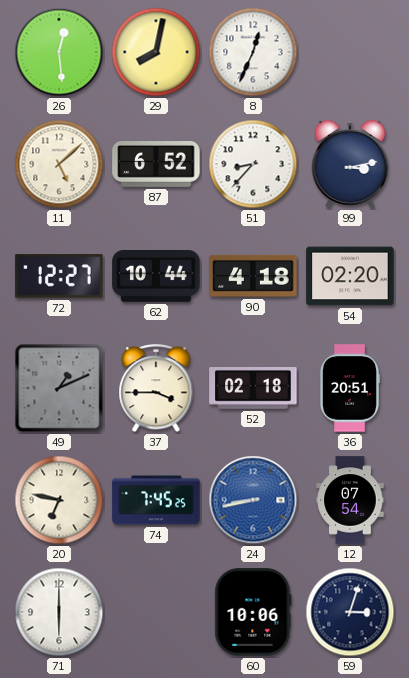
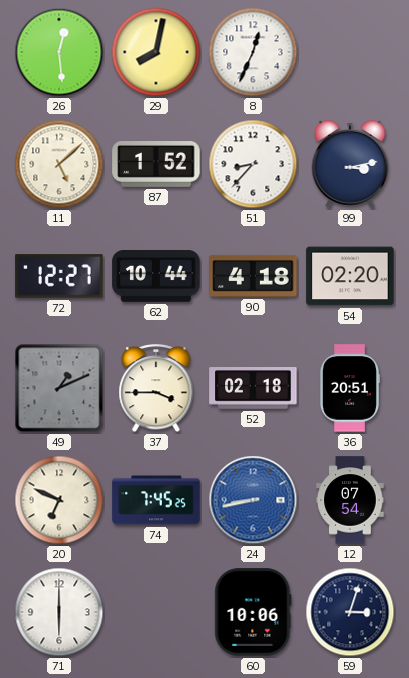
87: 6:52 -> 1:52 (156, 165)
20: 6:47 -> 6:49 (59, 500)
